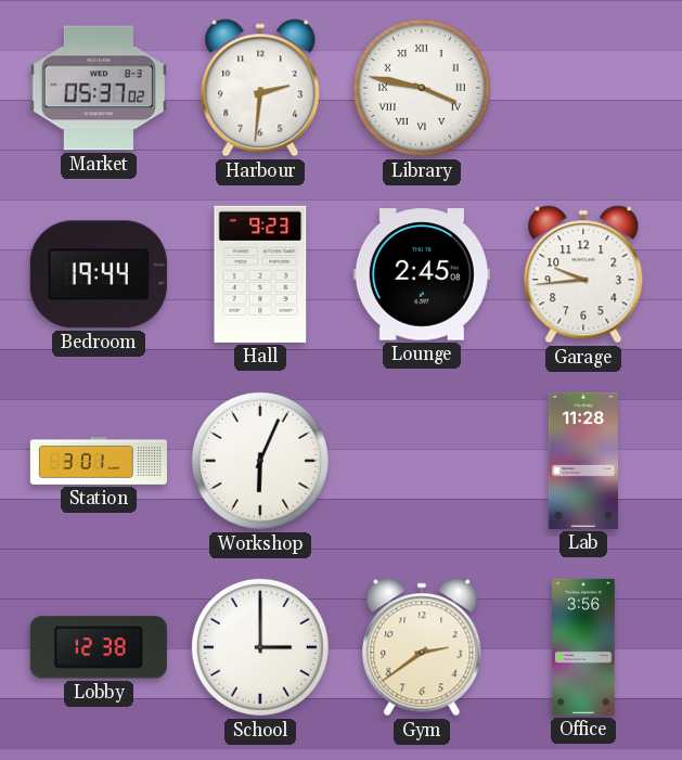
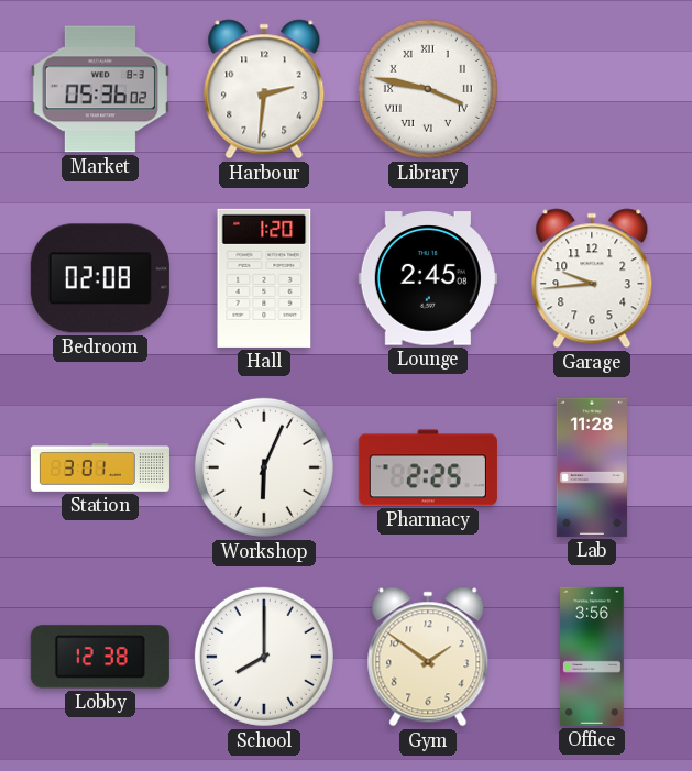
Market: 05:37 -> 05:36 (100, 89)
Bedroom: 19:44 -> 02:08 (100, 278)
Hall: 9:23 -> 1:20 (264, 278)
Pharmacy: none -> 2:25 (428, 467)
School: 3:00 -> 8:00 (264, 657)
Gym: 2:39 -> 1:51 (428, 657)
